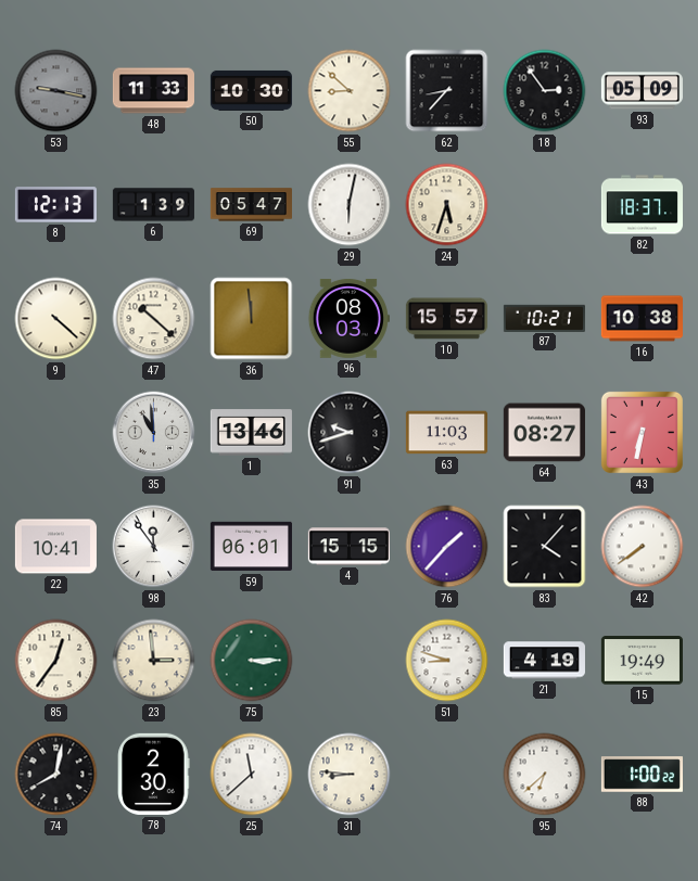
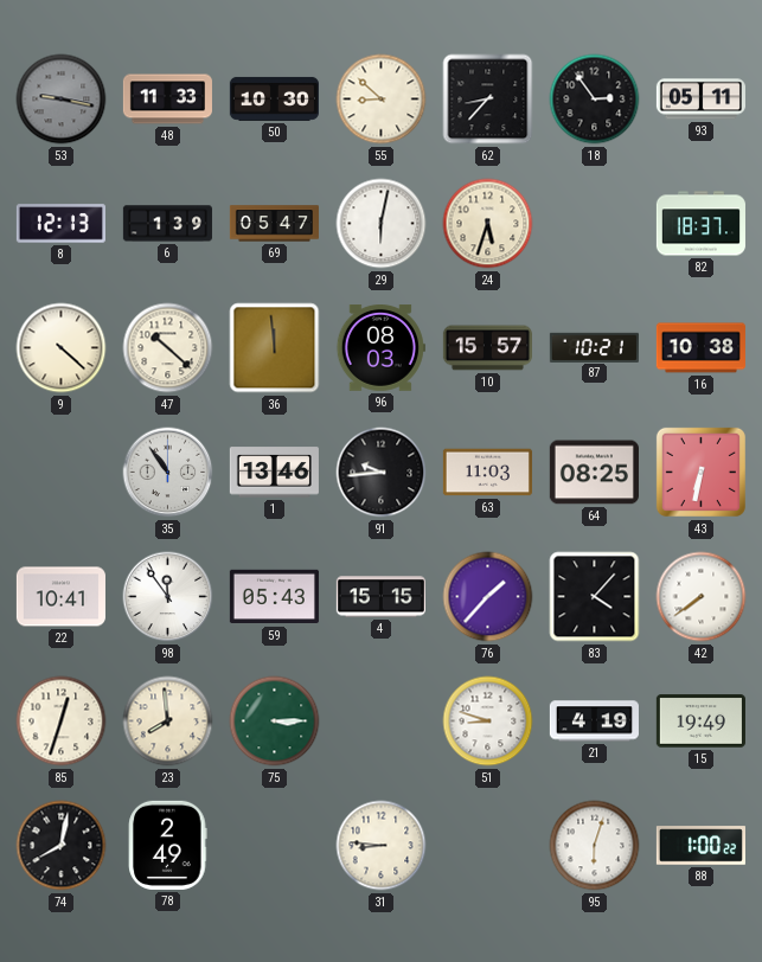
93: 05:09 -> 05:11 (700, 100)
35: 10:59 -> 10:54 (168, 473)
91: 9:42 -> 9:44 (382, 473)
64: 08:27 -> 08:25 (594, 473)
59: 06:01 -> 05:43 (274, 597)
85: 12:36 -> 12:33 (62, 721)
23: 2:59 -> 7:59 (168, 721)
78: 2:30 -> 2:49 (168, 845)
25: 11:38 -> none (252, 775)
95: 6:38 -> 6:03 (595, 846)
